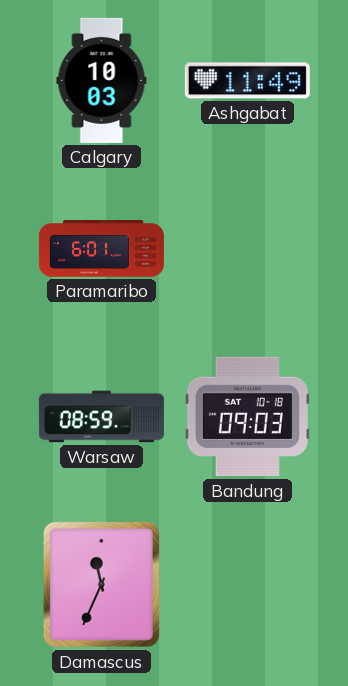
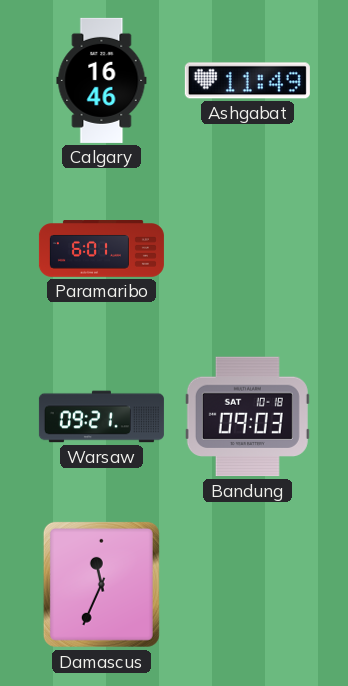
Calgary: 10:03 -> 16:46 (102, 80)
Warsaw: 08:59 -> 09:21 (101, 417)
